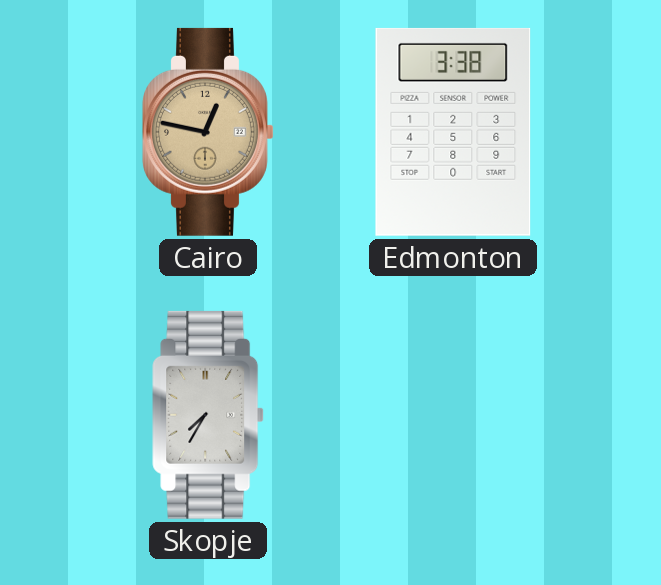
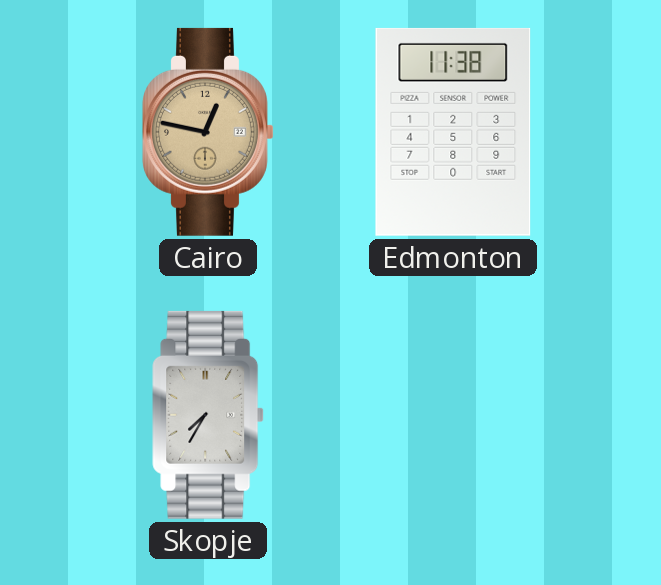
Edmonton: 3:38 -> 11:38 (453, 132)
